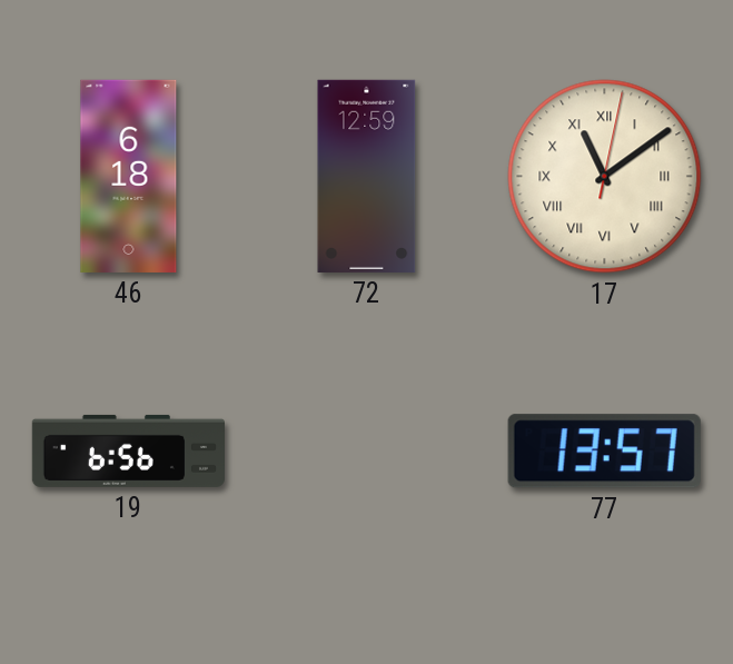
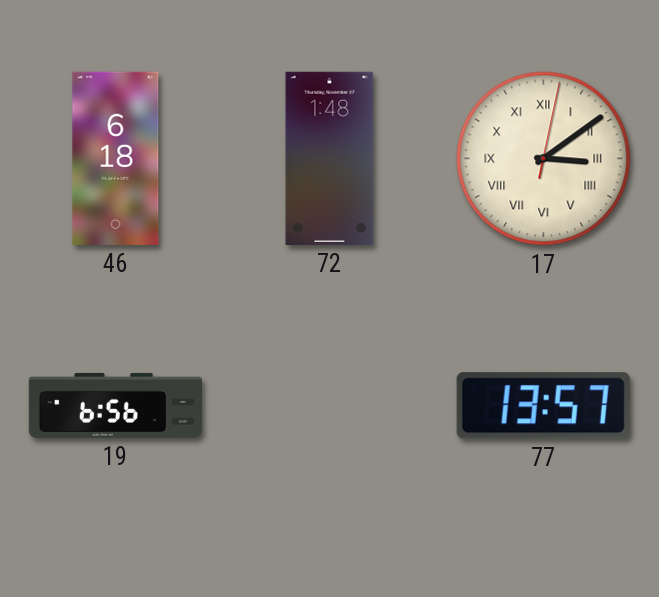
72: 12:59 -> 1:48 (330, 158)
17: 11:09 -> 3:09 (544, 159)
